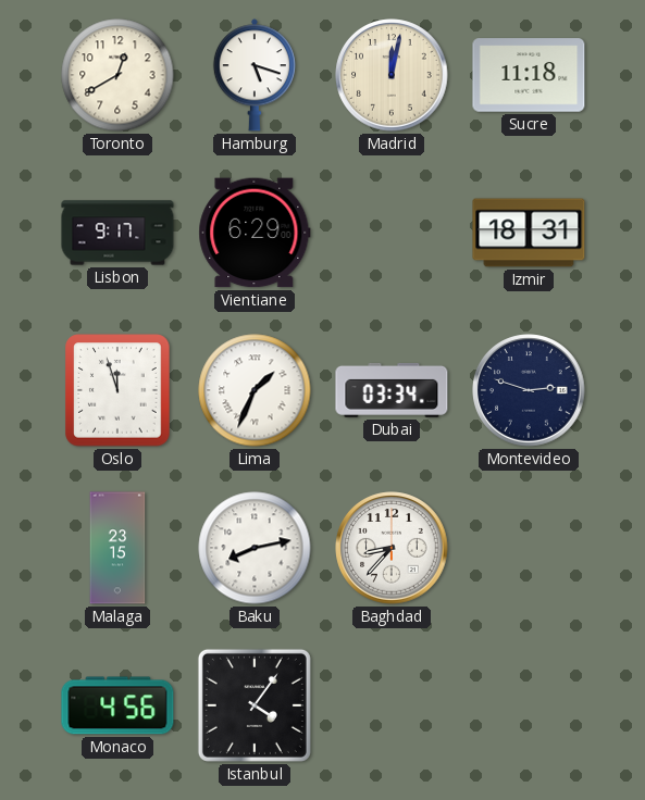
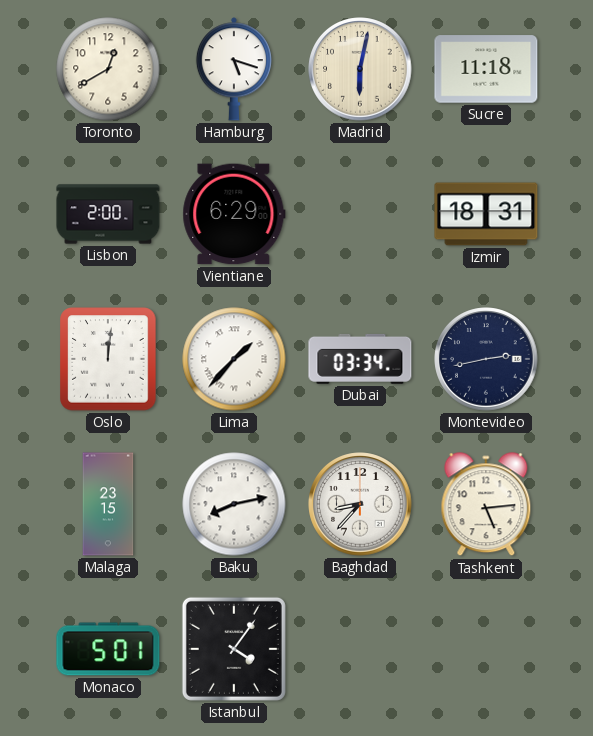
Madrid: 12:02 -> 6:02 (360, 69)
Lisbon: 9:17 -> 2:00 (108, 214)
Oslo: 11:57 -> 12:01 (108, 359)
Lima: 1:34 -> 1:37 (234, 359)
Montevideo: 2:48 -> 2:43 (486, 359)
Tashkent: none -> 5:14 (486, 505)
Monaco: 4:56 -> 5:01 (108, 649)
